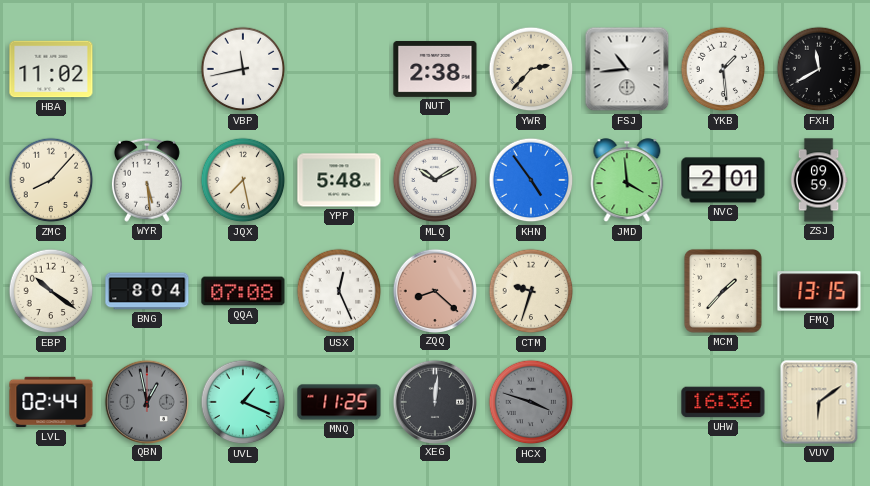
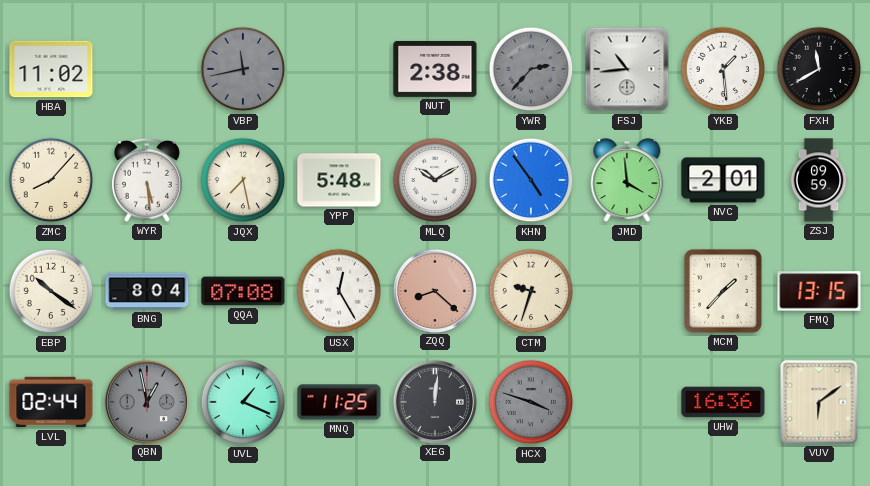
VBP dial: white -> grey (243, 69)
YWR dial: cream -> grey (531, 69)
USX: 12:26 -> 12:25 (339, 291)
